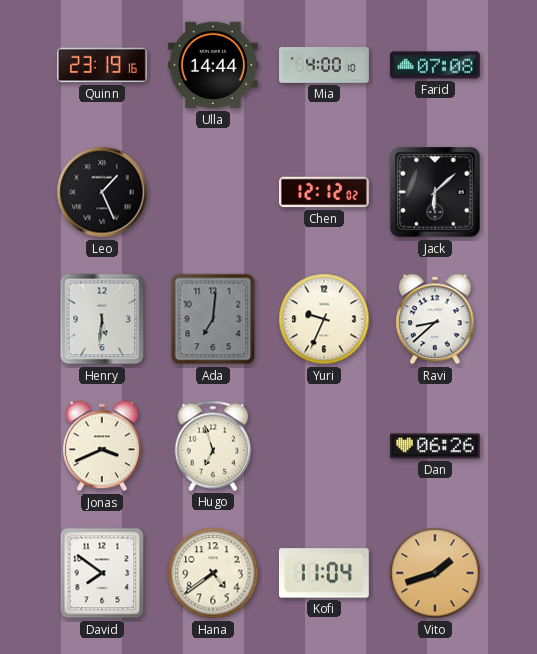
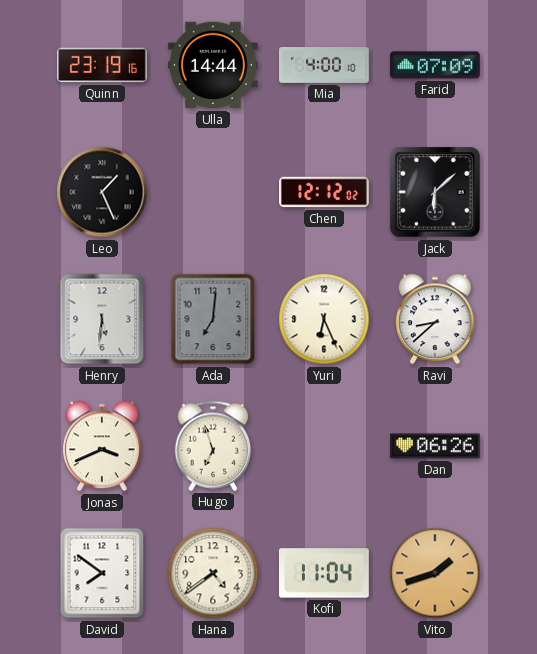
Farid: 07:08 -> 07:09 (435, 65)
Yuri: 9:34 -> 6:26 (324, 319)
